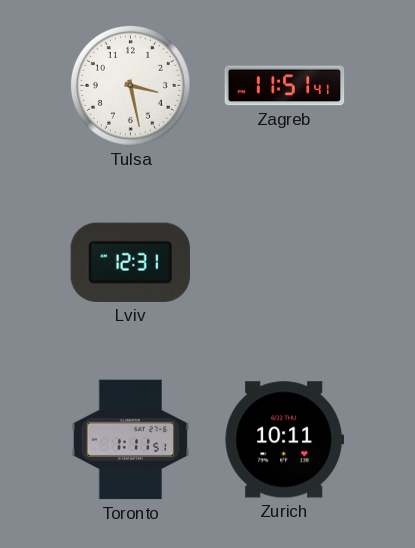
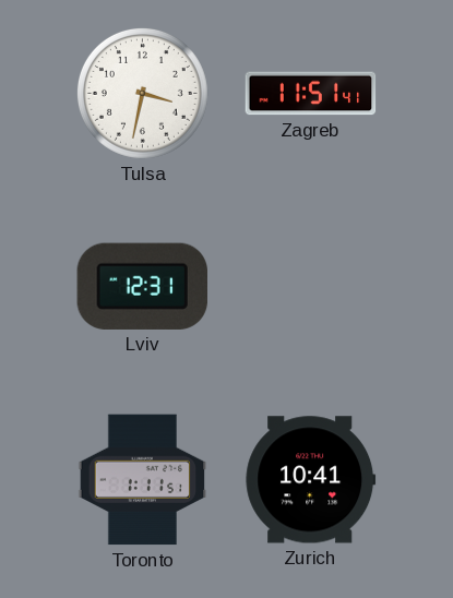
Tulsa: 3:28 -> 3:32 (142, 93)
Zurich: 10:11 -> 10:41 (311, 480)
